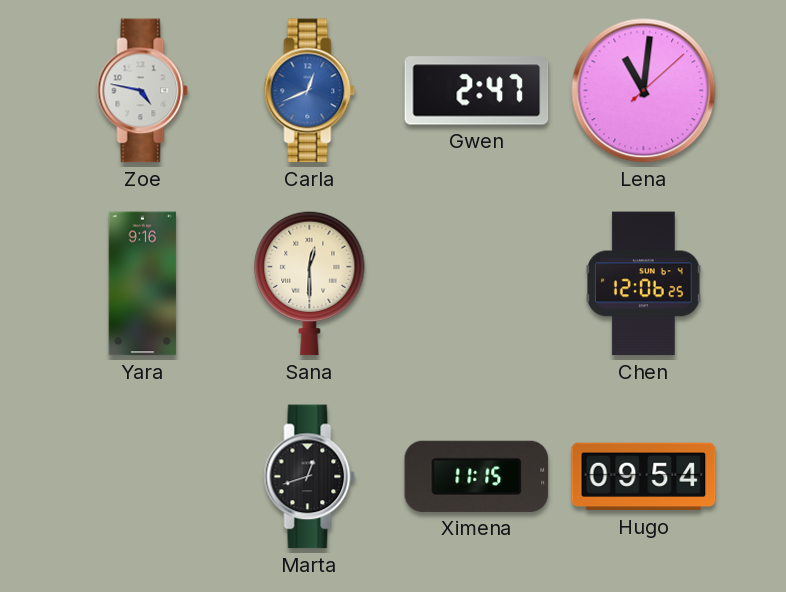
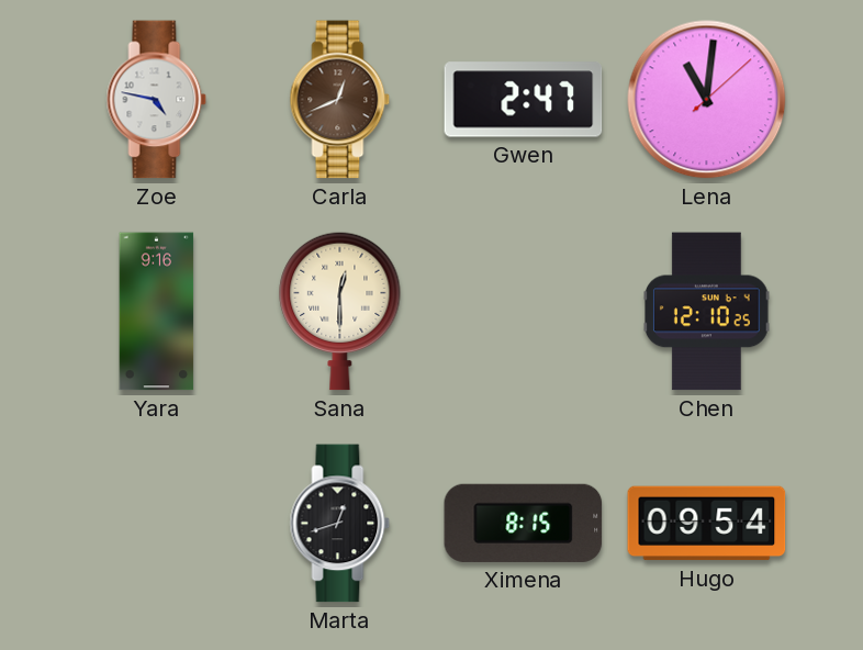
Carla dial: blue -> brown (340, 100)
Chen: 12:06 -> 12:10 (707, 312)
Ximena: 11:15 -> 8:15 (524, 523)
